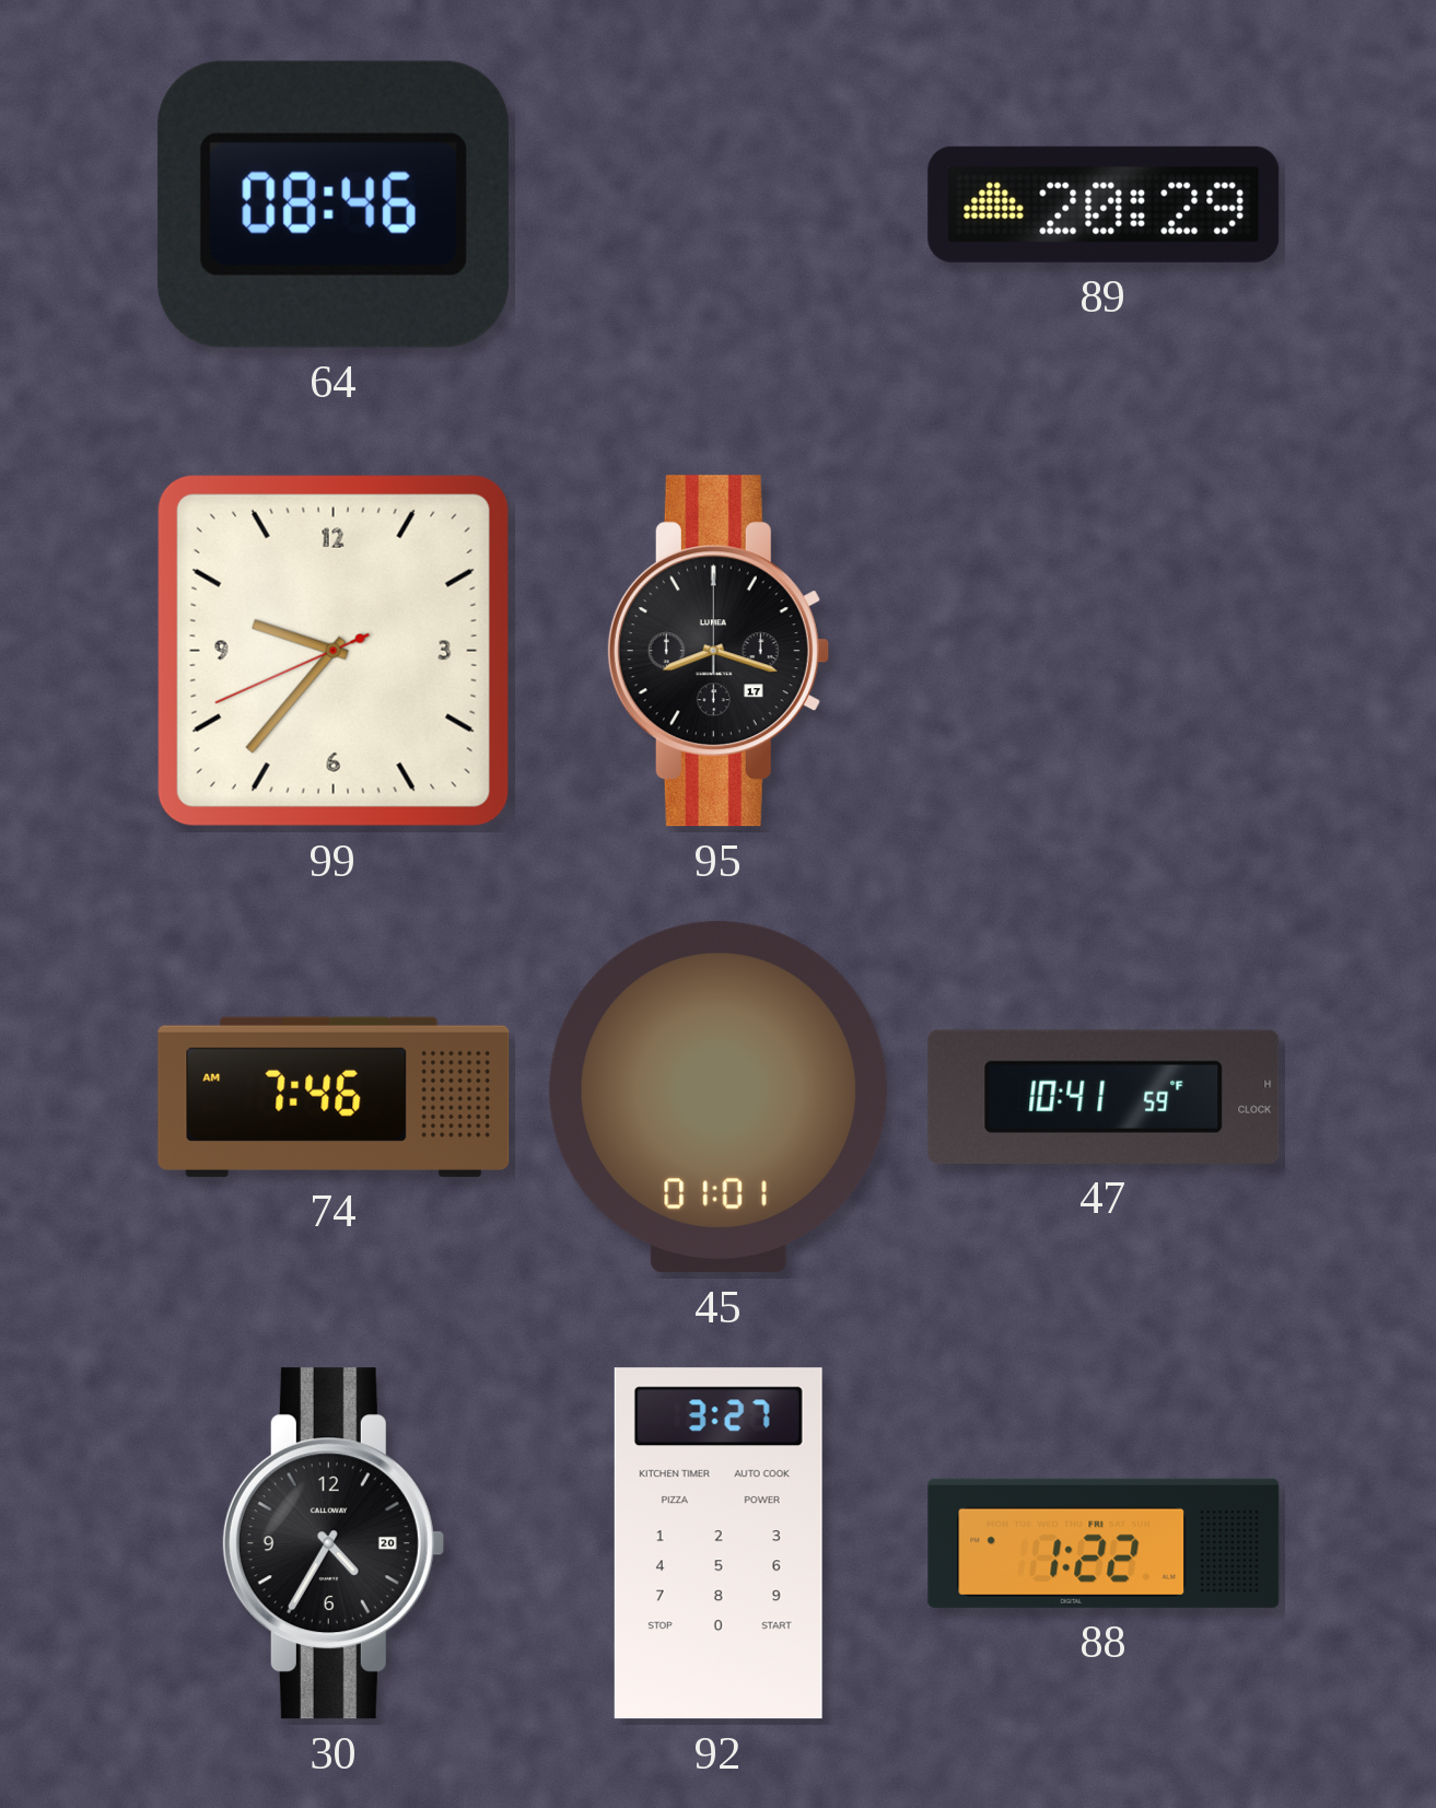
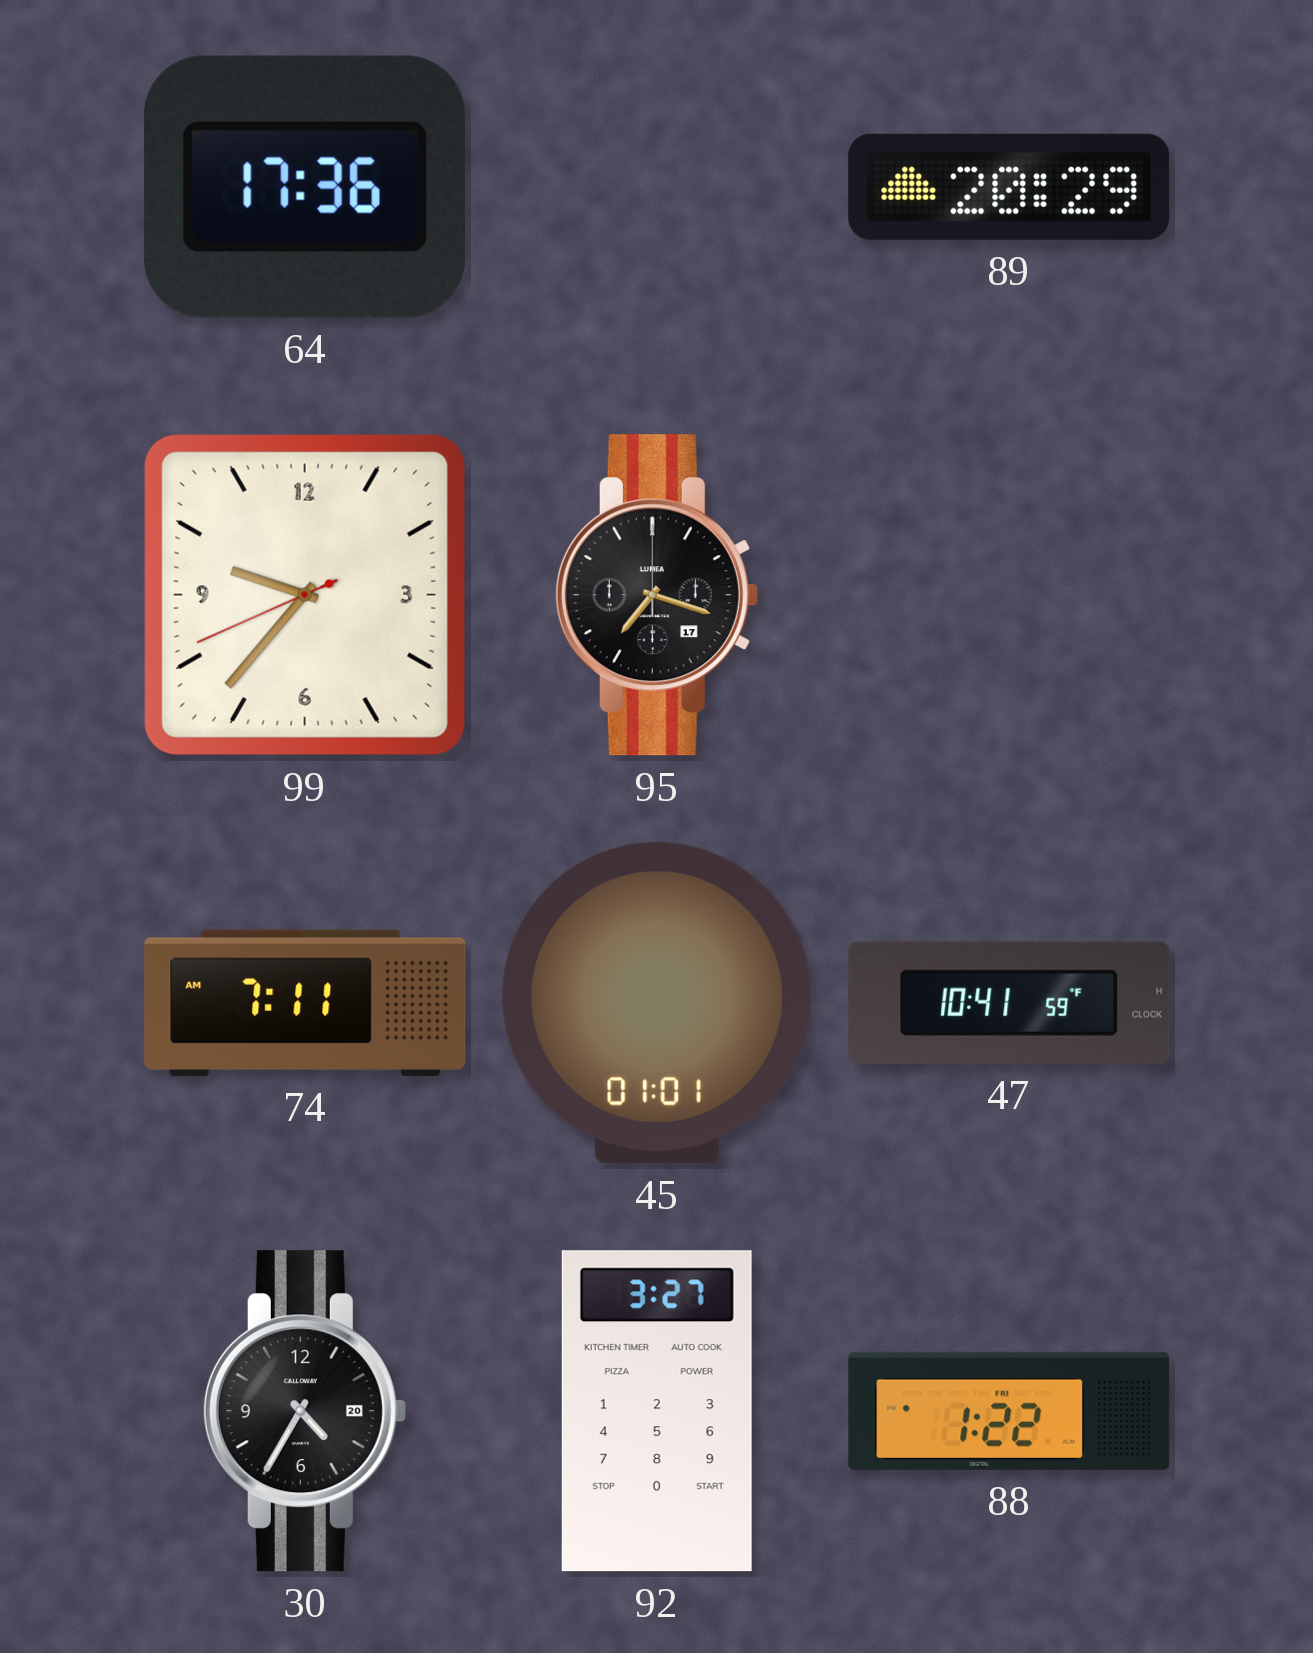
64: 08:46 -> 17:36 (305, 187)
95: 8:18 -> 7:18 (656, 595)
74: 7:46 -> 7:11 (305, 1003)
